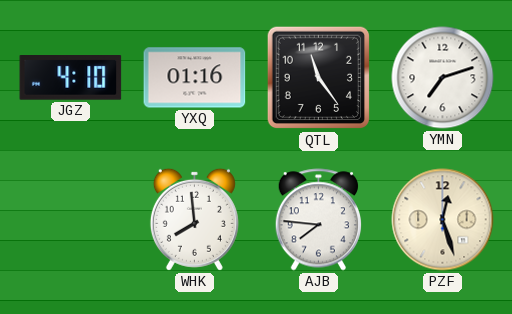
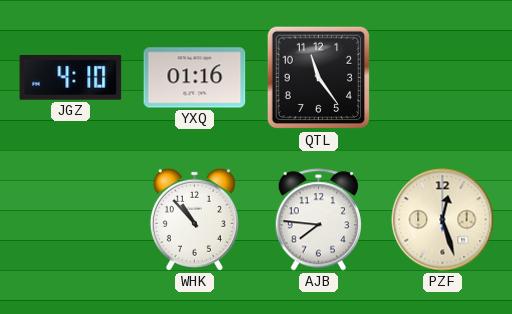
YMN: 7:12 -> none (443, 78)
WHK: 7:59 -> 10:53 (194, 219)
